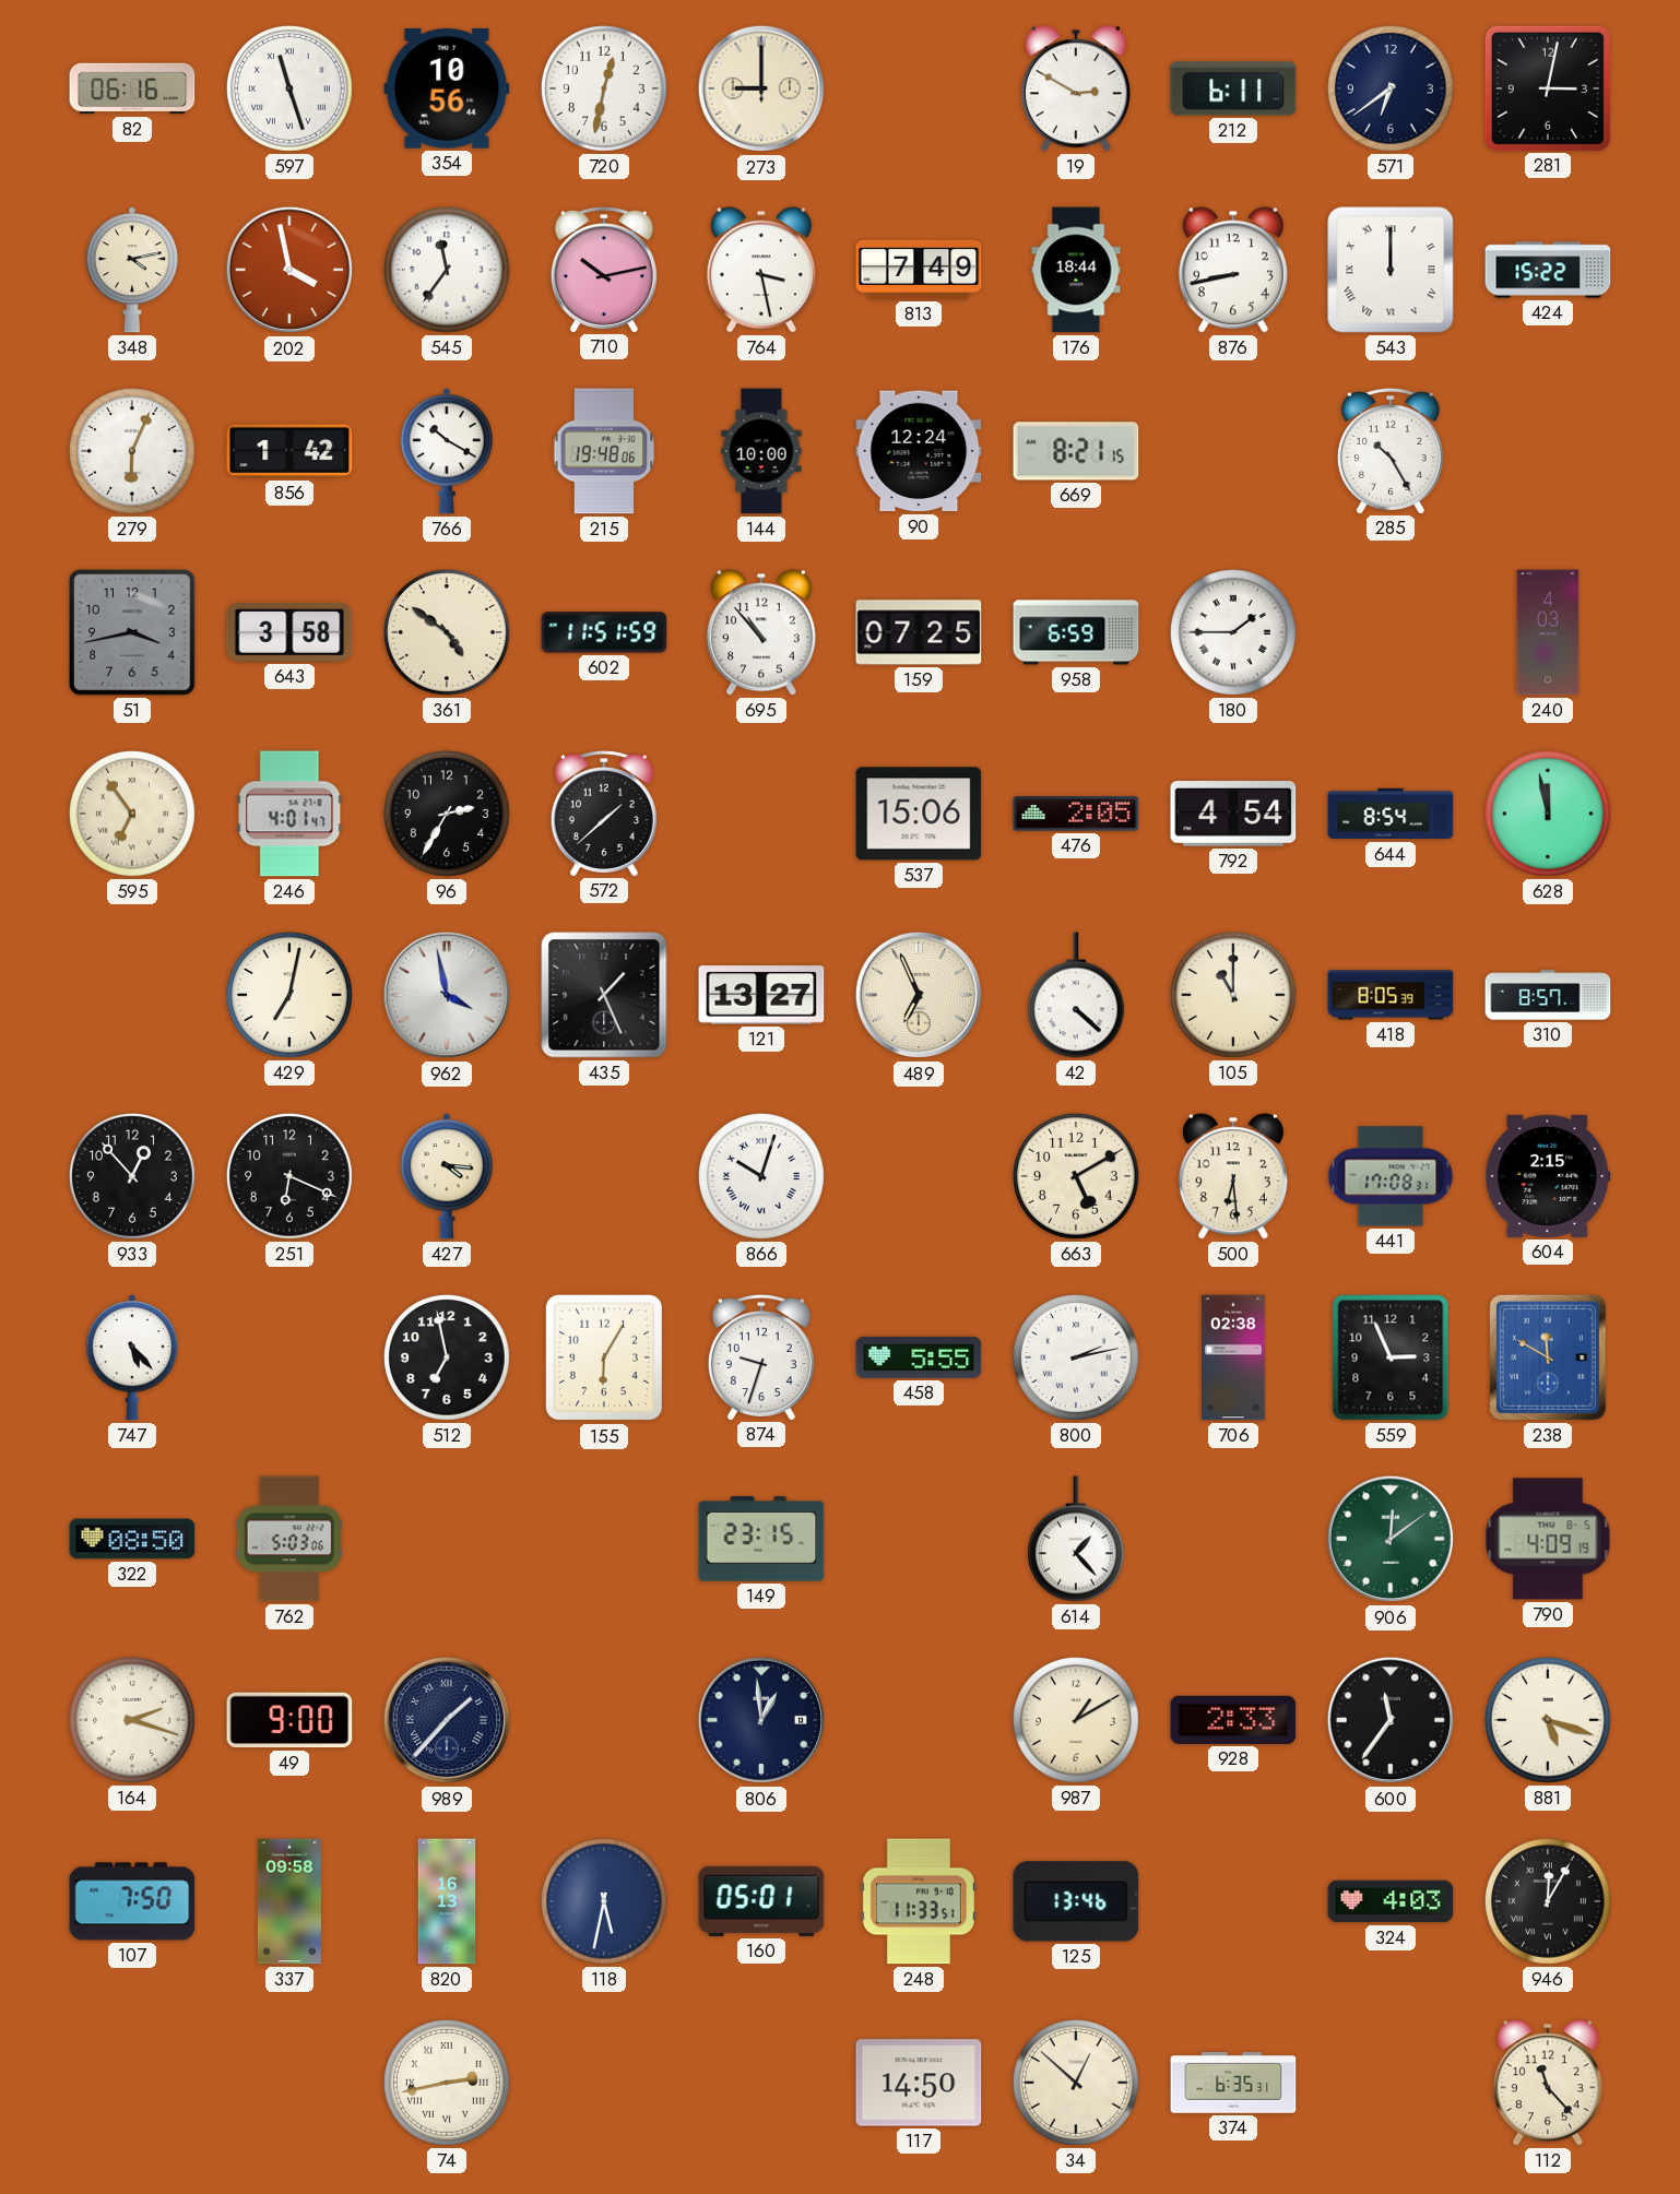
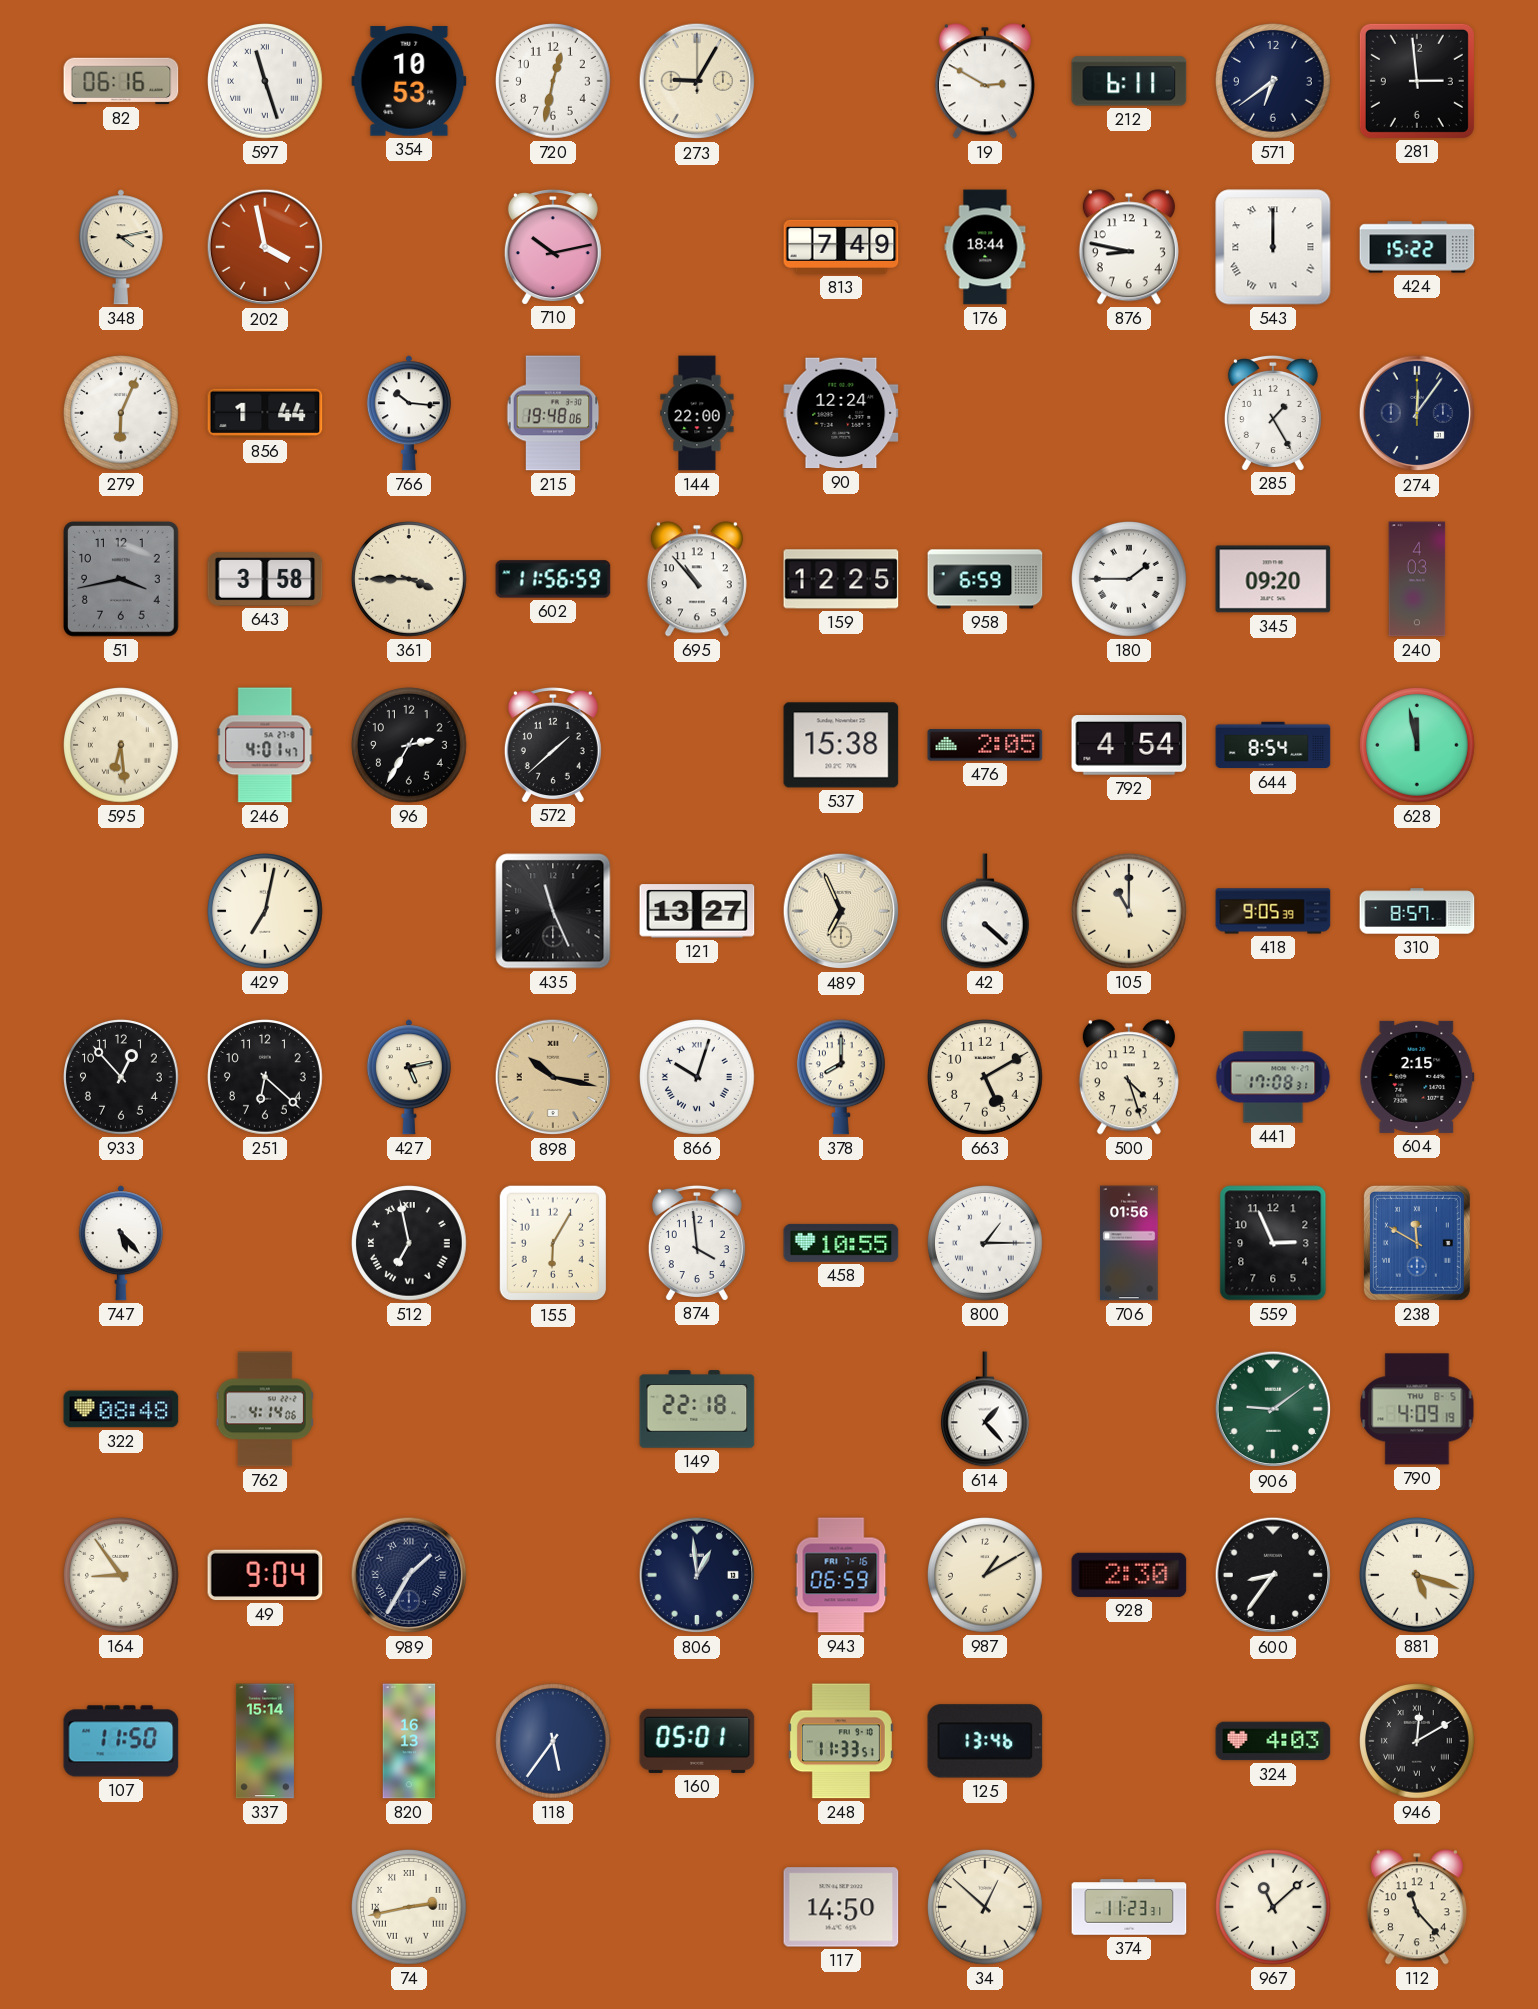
354: 10:56 -> 10:53 (409, 81)
273: 9:00 -> 9:05 (697, 81)
281: 3:02 -> 2:59 (1417, 81)
545: 11:36 -> none (448, 271)
764: 3:28 -> none (761, 270)
876: 8:43 -> 8:47 (1129, 247)
856: 1:42 -> 1:44 (265, 413)
766: 10:20 -> 10:16 (409, 413)
144: 10:00 -> 22:00 (697, 413)
669: 8:21 -> none (1076, 451)
285: 10:25 -> 1:25 (1273, 413)
274: none -> 12:06 (1417, 413)
361: 4:51 -> 3:45 (410, 580)
602: 11:51 -> 11:56 (553, 579)
159: 07:25 -> 12:25 (841, 579)
345: none -> 09:20 (1273, 579)
595: 6:54 -> 6:29 (122, 746)
537: 15:06 -> 15:38 (841, 745)
962: 3:58 -> none (447, 995)
435: 1:26 -> 11:26 (553, 911)
418: 8:05 -> 9:05 (1273, 911)
251: 6:19 -> 6:22 (266, 1078)
427: 4:16 -> 5:13 (409, 1077)
898: none -> 10:17 (553, 1077)
378: none -> 8:00 (841, 1077)
500: 6:29 -> 4:27 (1129, 1077)
512 numerals: Arabic -> Roman (410, 1244)
874: 9:33 -> 3:59 (697, 1243)
458: 5:55 -> 10:55 (841, 1243)
800: 2:13 -> 1:15 (986, 1244)
706: 02:38 -> 01:56 (1129, 1243)
322: 08:50 -> 08:48 (121, 1409)
762: 5:03 -> 4:14 (265, 1409)
149: 23:15 -> 22:18 (697, 1409)
906: 12:09 -> 9:09 (1273, 1409)
164: 2:18 -> 8:54 (122, 1576)
49: 9:00 -> 9:04 (265, 1575)
989: 1:37 -> 1:35 (409, 1575)
943: none -> 06:59 (841, 1575)
928: 2:33 -> 2:30 (1129, 1575)
600: 11:36 -> 8:36 (1273, 1575)
107: 7:50 -> 11:50 (121, 1741)
337: 09:58 -> 15:14 (265, 1741)
118: 5:32 -> 5:36 (554, 1742)
946: 12:05 -> 12:10 (1418, 1742)
374: 6:35 -> 11:23 (1129, 1907)
967: none -> 11:08 (1274, 1908)
